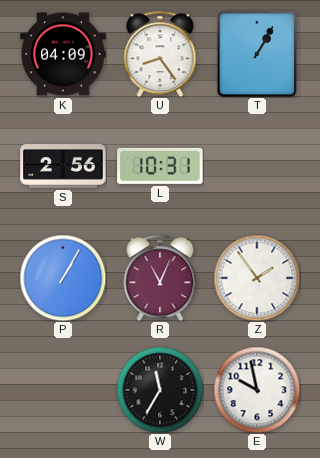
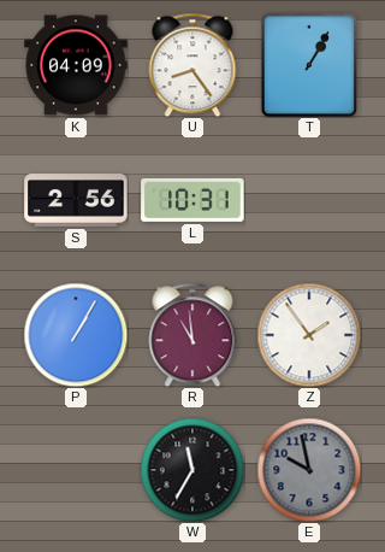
R: 11:04 -> 10:59 (192, 335)
E dial: white -> grey (309, 470)
